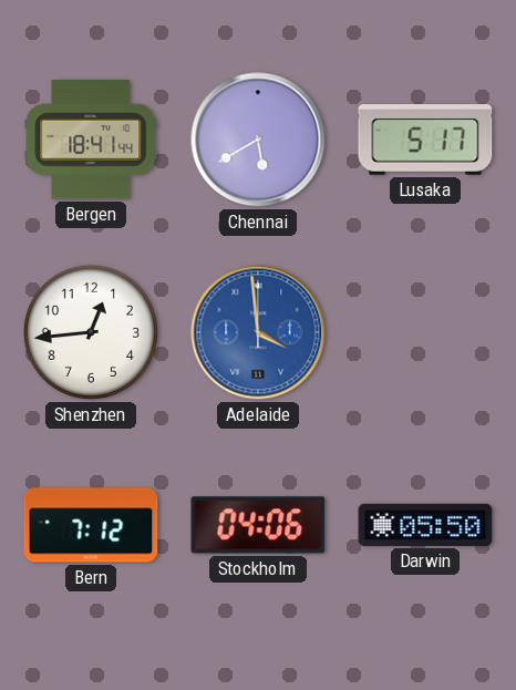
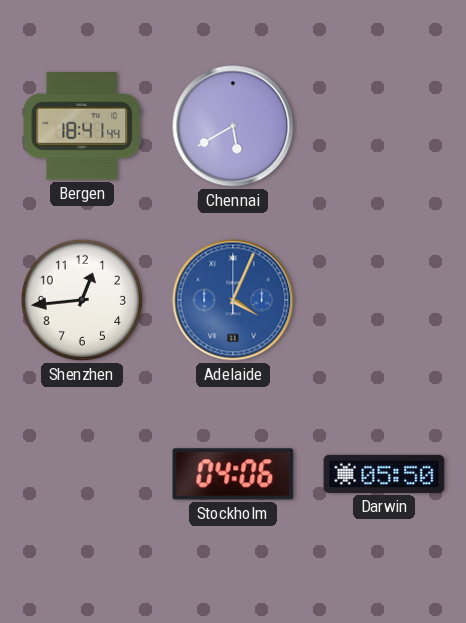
Lusaka: 5:17 -> none (425, 140)
Adelaide: 3:59 -> 4:04 (233, 300)
Bern: 7:12 -> none (91, 525)
